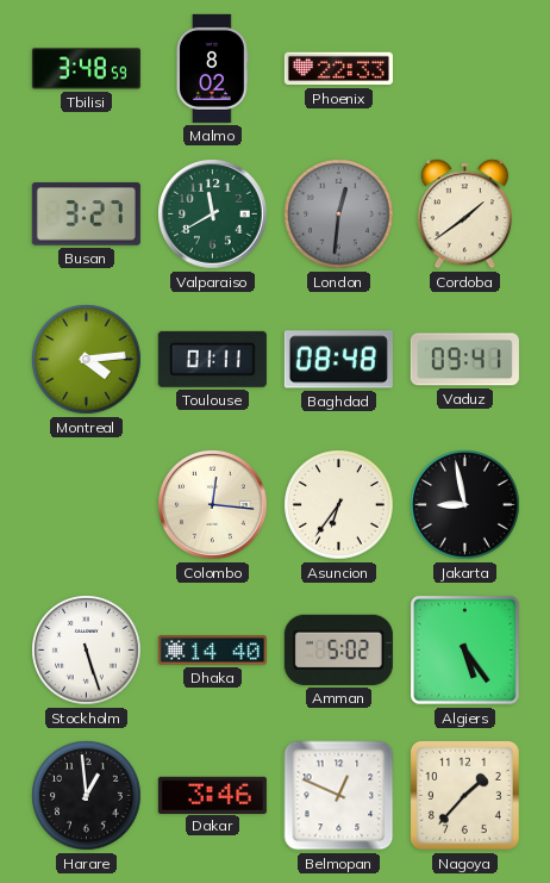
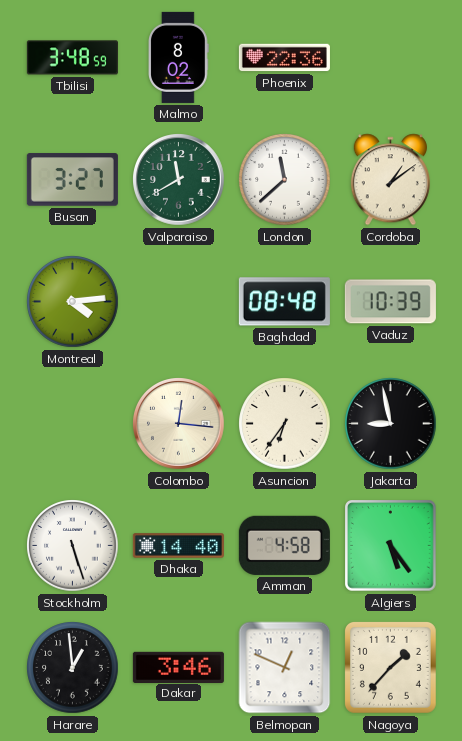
Phoenix: 22:33 -> 22:36 (284, 58)
London: 12:31 -> 11:38 (285, 180)
London dial: grey -> white (285, 180)
Cordoba: 1:39 -> 1:09 (390, 180)
Toulouse: 01:11 -> none (212, 359)
Vaduz: 09:41 -> 10:39 (390, 302)
Amman: 5:02 -> 4:58 (284, 545)
